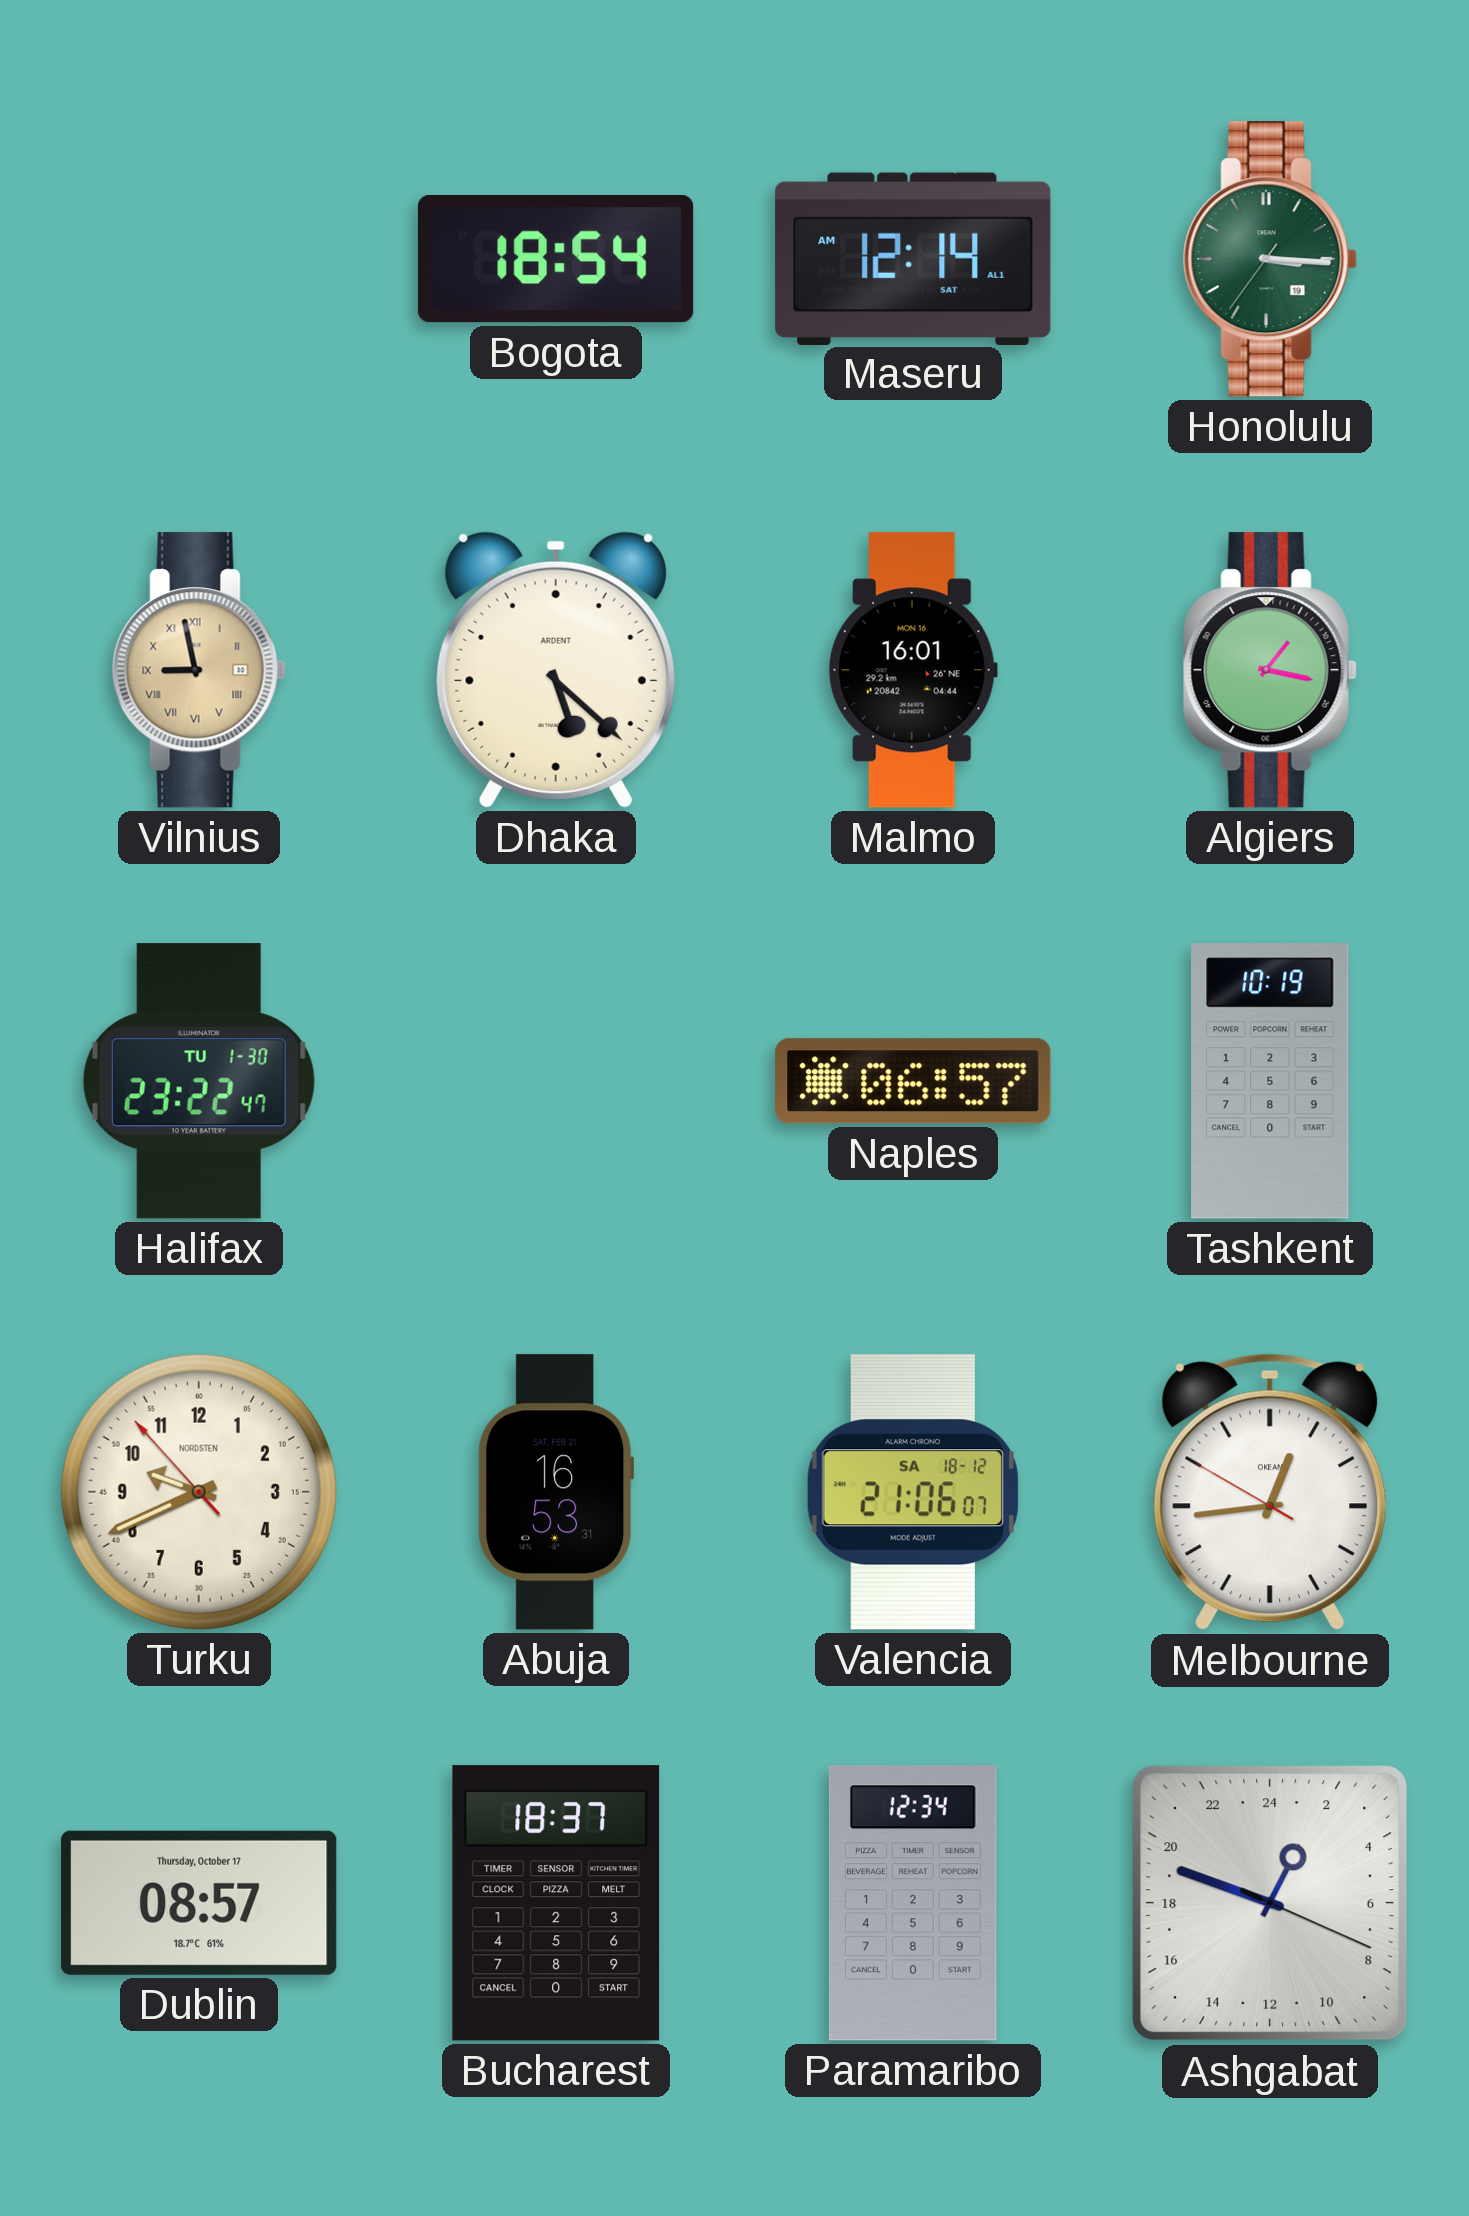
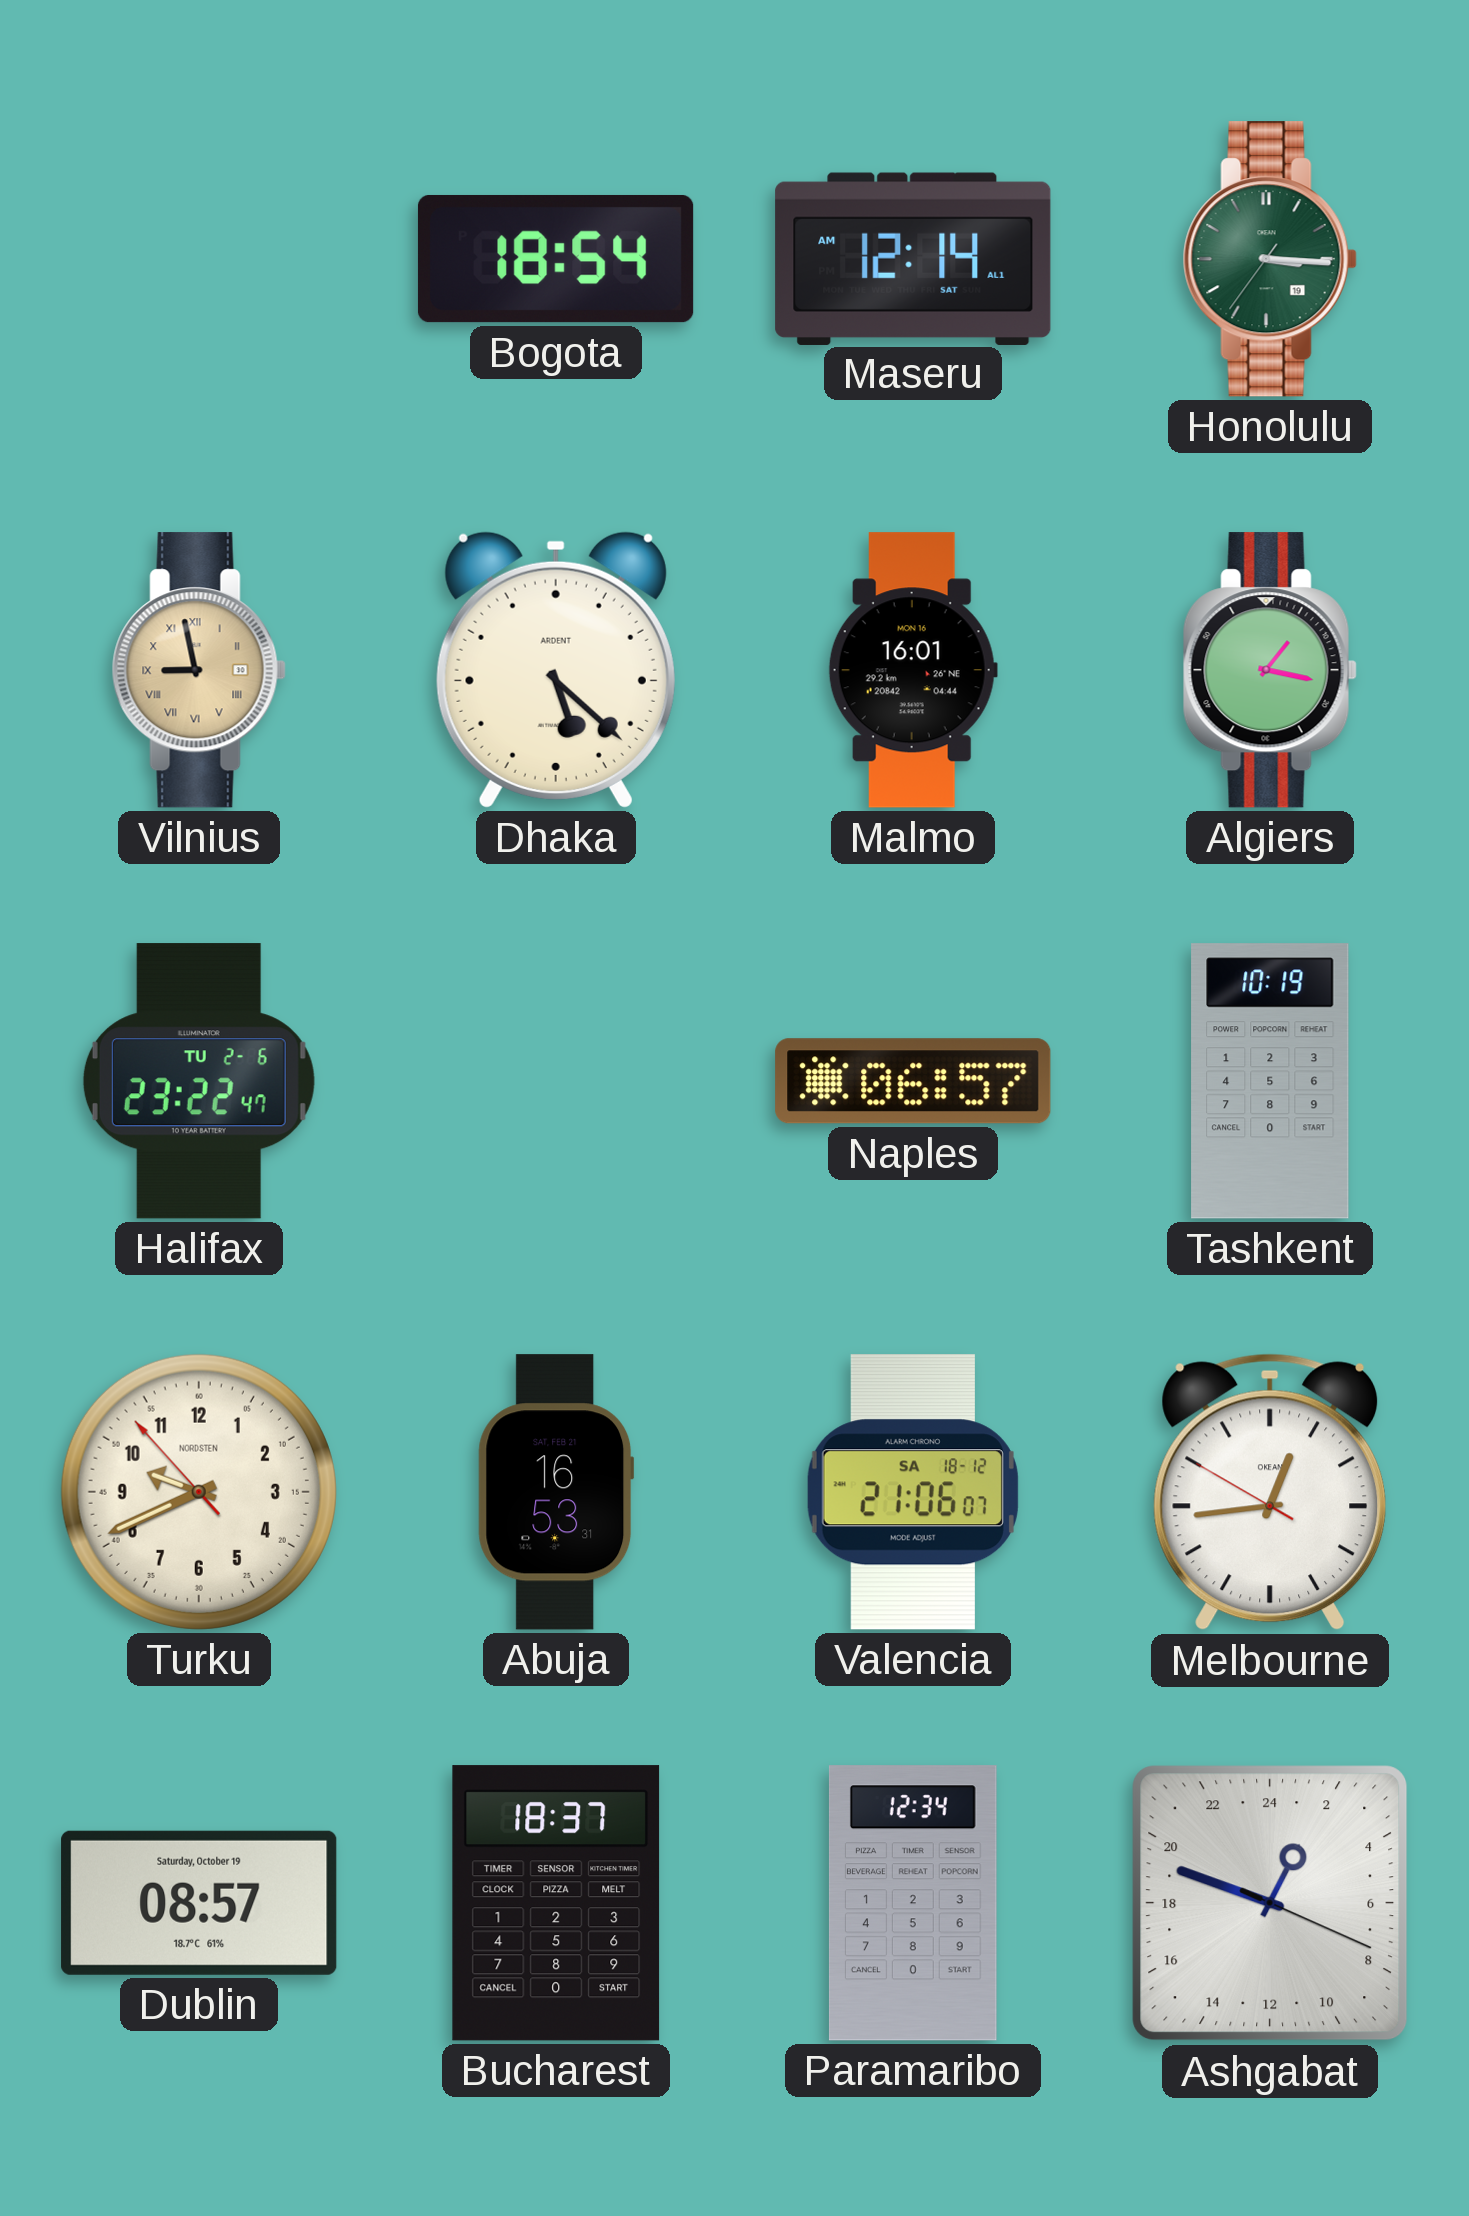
Halifax date: TU 1-30 -> TU 2-6 (199, 1081)
Dublin date: Thursday, October 17 -> Saturday, October 19 (199, 1903)
